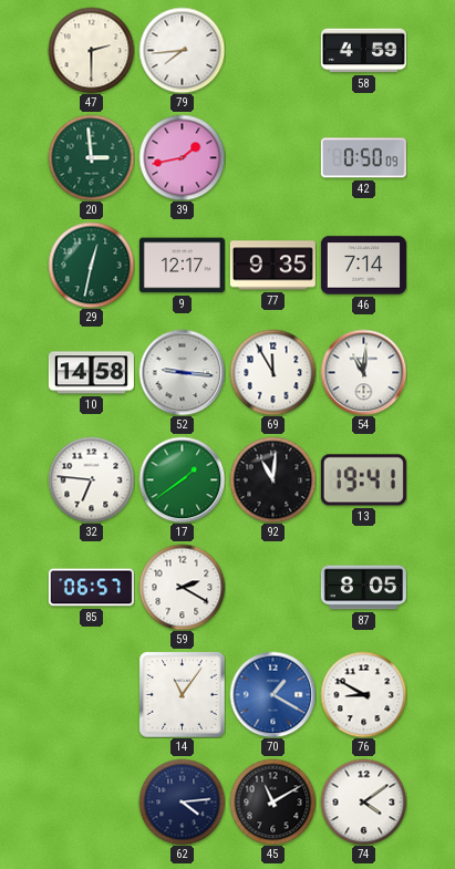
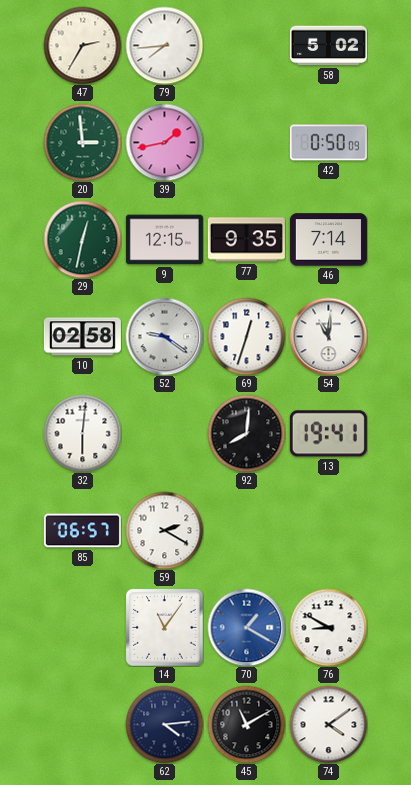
47: 2:30 -> 2:35 (82, 45)
58: 4:59 -> 5:02 (328, 46)
9: 12:17 -> 12:15 (164, 240)
10: 14:58 -> 02:58 (82, 337)
52: 9:16 -> 9:21 (164, 336)
69: 11:55 -> 12:33 (246, 336)
32: 6:46 -> 6:01 (82, 433)
17: 1:39 -> none (182, 479)
92: 11:01 -> 8:01 (246, 433)
87: 8:05 -> none (363, 588)
